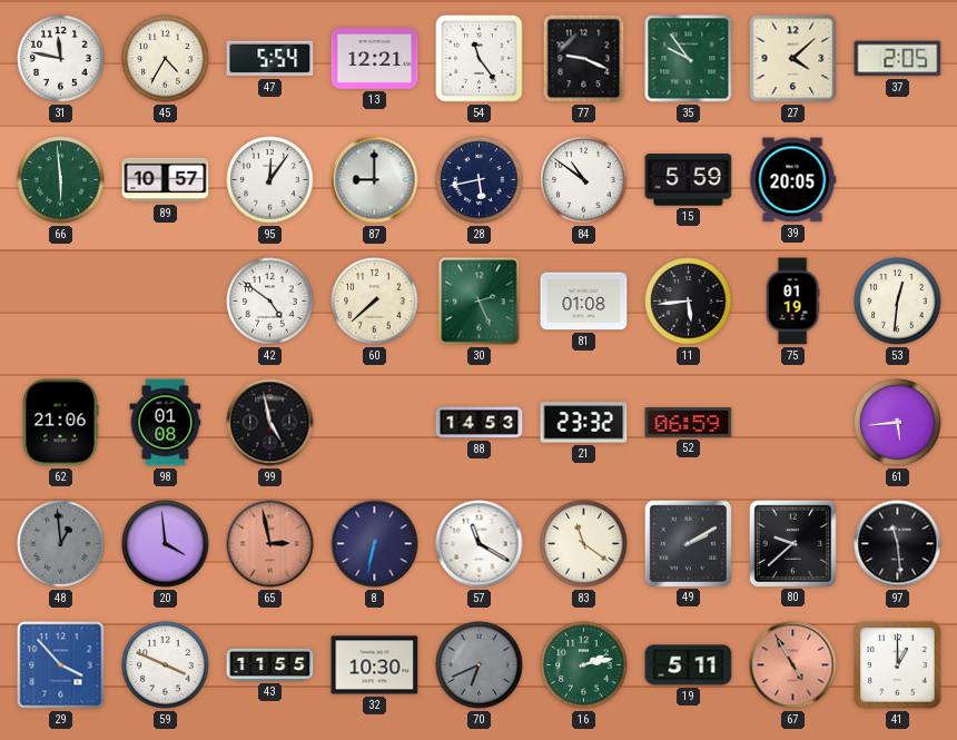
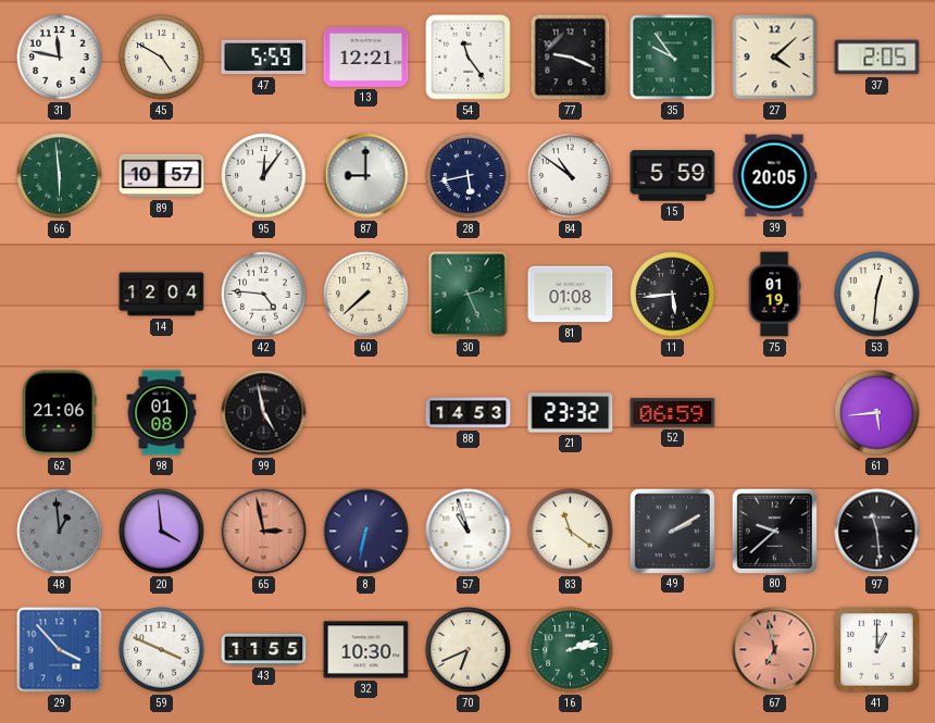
45: 4:35 -> 4:50 (162, 58)
47: 5:54 -> 5:59 (264, 58)
14: none -> 12:04 (162, 295)
42: 4:51 -> 4:46 (264, 295)
57: 11:20 -> 10:57 (469, 532)
70 dial: grey -> cream (469, 650)
19: 5:11 -> none (689, 665)
67: 4:55 -> 6:58 (775, 650)
